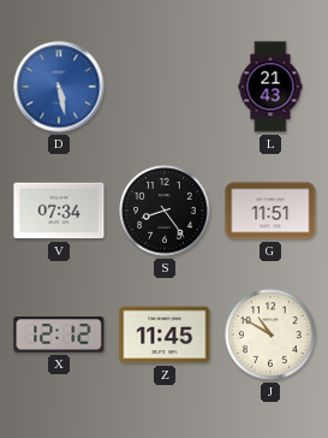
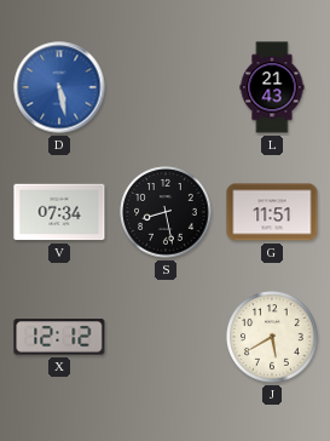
S: 8:24 -> 8:28 (166, 212)
Z: 11:45 -> none (165, 335)
J: 10:50 -> 5:40 (272, 337)
